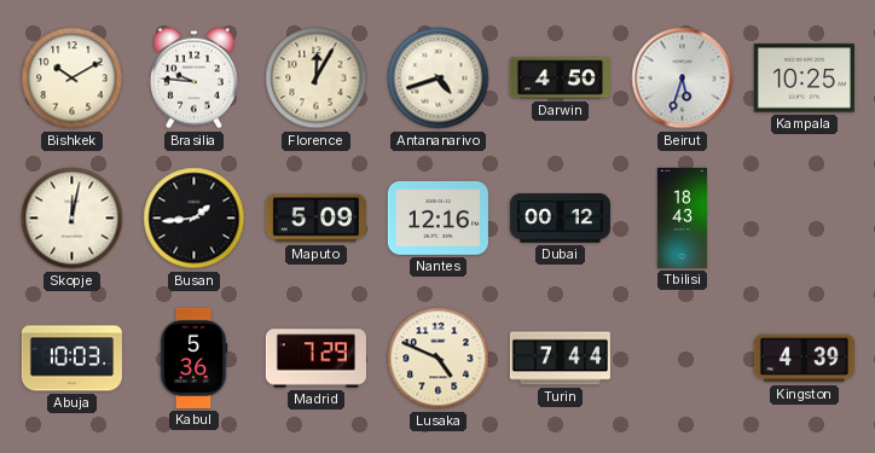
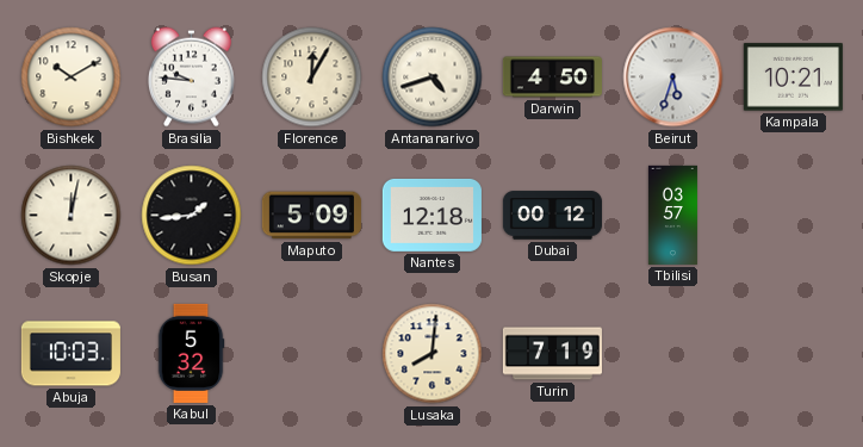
Kampala: 10:25 -> 10:21 (793, 77)
Nantes: 12:16 -> 12:18 (431, 215)
Tbilisi: 18:43 -> 03:57 (672, 215)
Kabul: 5:36 -> 5:32 (191, 353)
Madrid: 7:29 -> none (315, 359)
Lusaka: 4:49 -> 8:01 (433, 354)
Turin: 7:44 -> 7:19 (552, 354)
Kingston: 4:39 -> none (804, 359)
